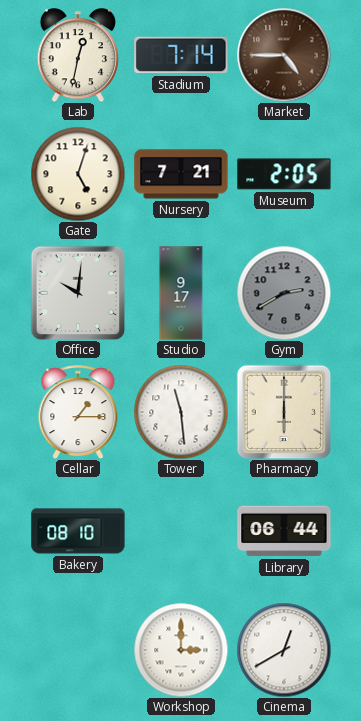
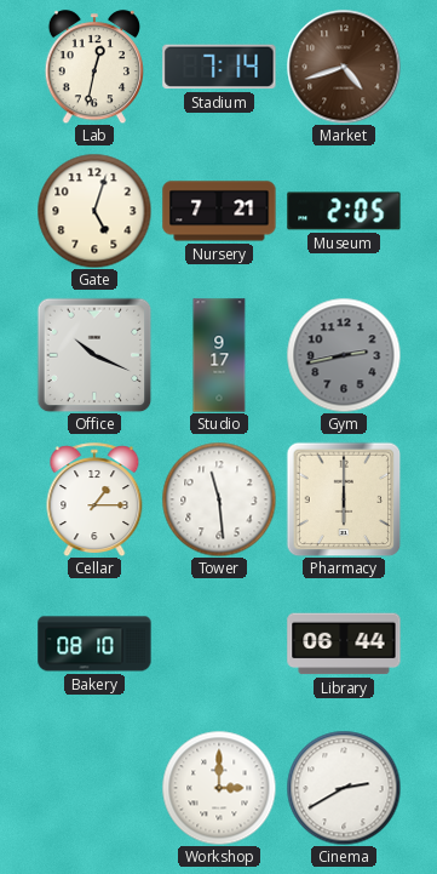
Market: 4:45 -> 4:42 (344, 67)
Office: 10:01 -> 10:19 (94, 355)
Gym: 2:40 -> 2:43 (344, 355)
Cinema: 12:40 -> 2:40 (344, 788)
